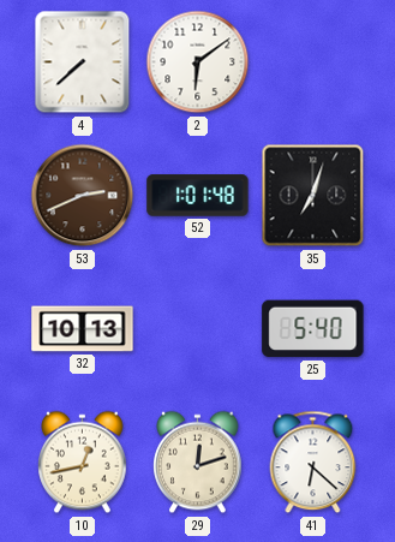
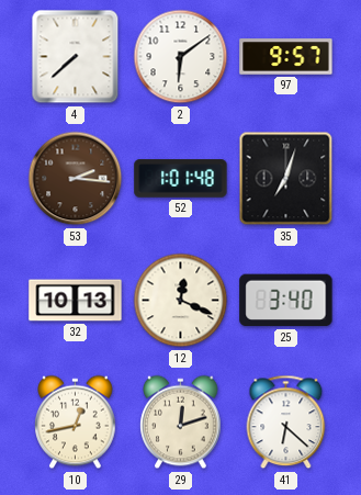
97: none -> 9:57 (286, 57)
53: 2:41 -> 2:16 (76, 179)
12: none -> 12:19 (181, 301)
25: 5:40 -> 3:40 (286, 301)
